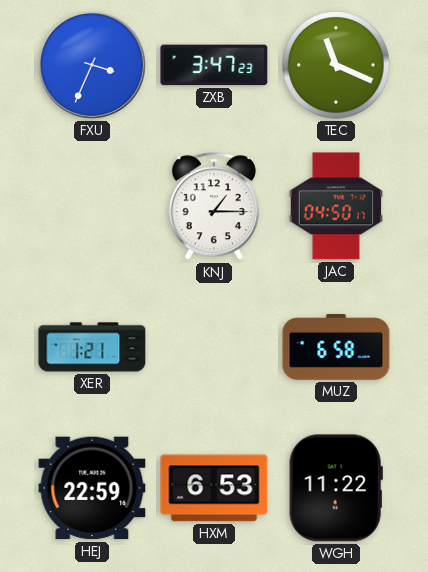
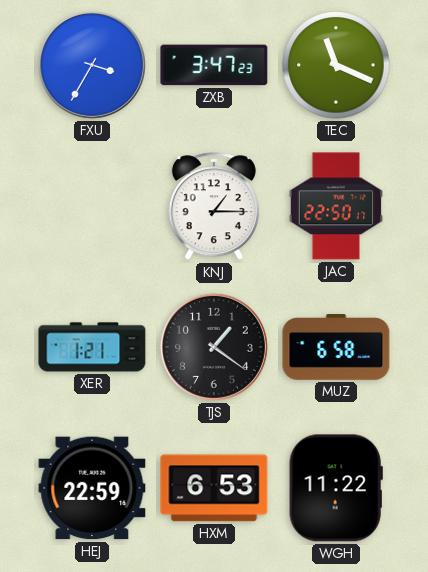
FXU: 3:34 -> 3:35 (92, 65)
JAC: 04:50 -> 22:50 (335, 206)
TJS: none -> 1:21 (214, 347)
